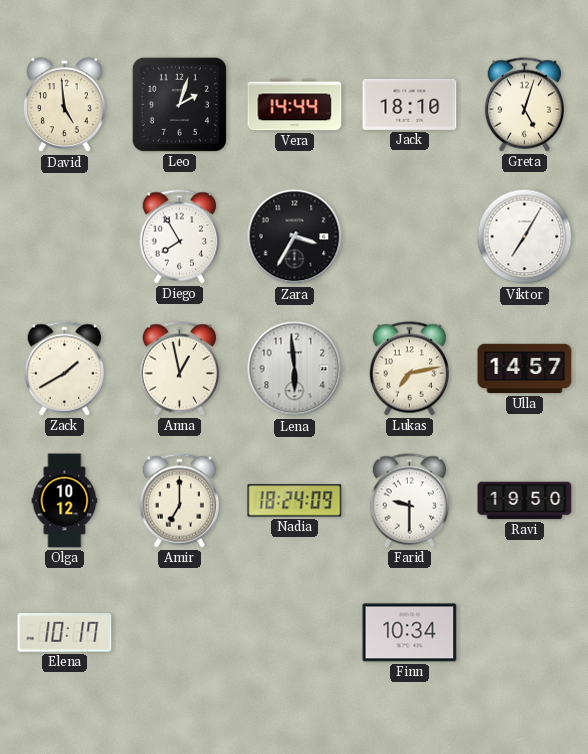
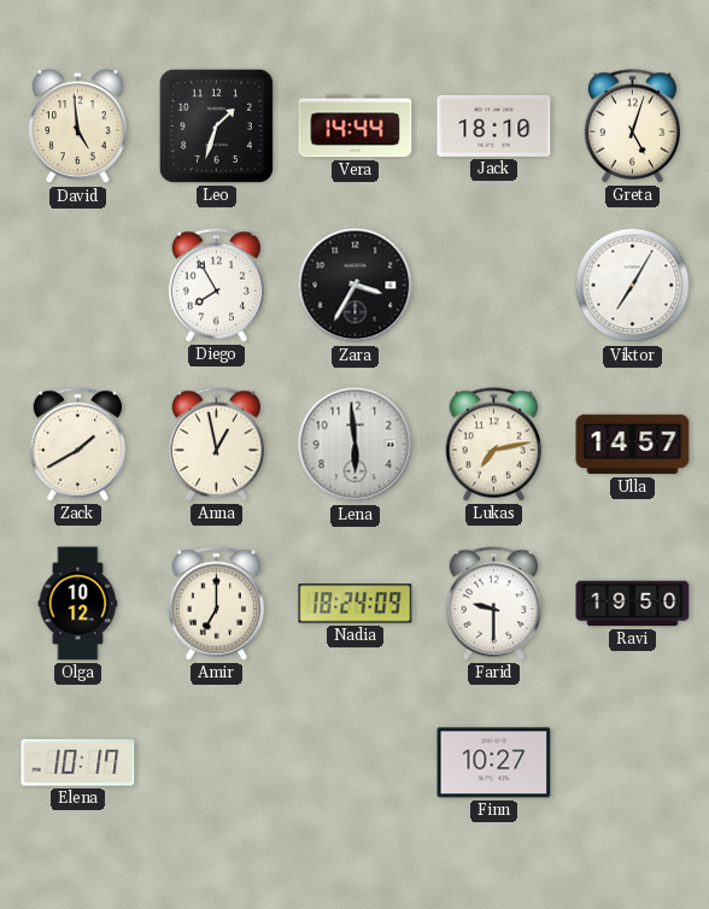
Leo: 2:03 -> 1:33 (216, 125)
Finn: 10:34 -> 10:27 (494, 763)
